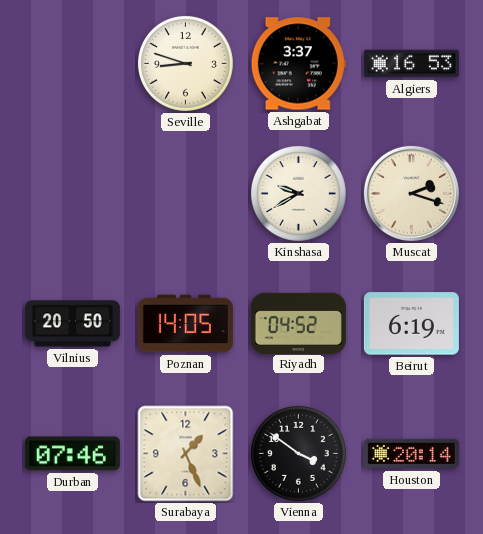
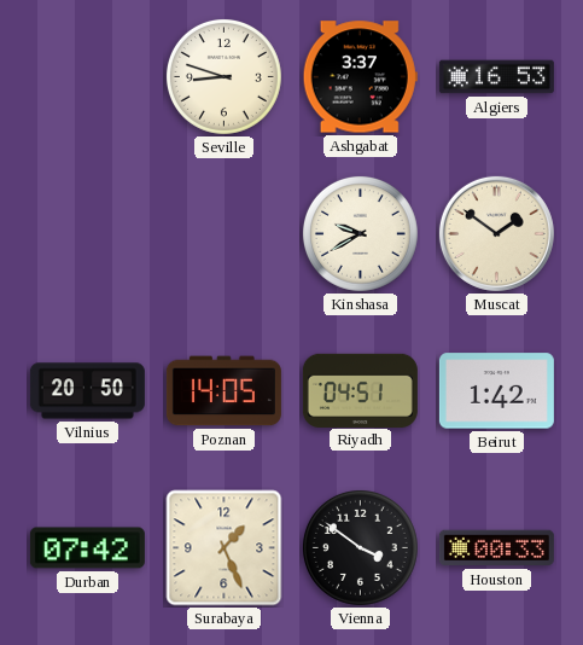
Muscat: 2:18 -> 1:51 (496, 233)
Riyadh: 04:52 -> 04:51 (360, 390)
Beirut: 6:19 -> 1:42 (496, 391)
Durban: 07:46 -> 07:42 (87, 548)
Houston: 20:14 -> 00:33 (496, 548)
